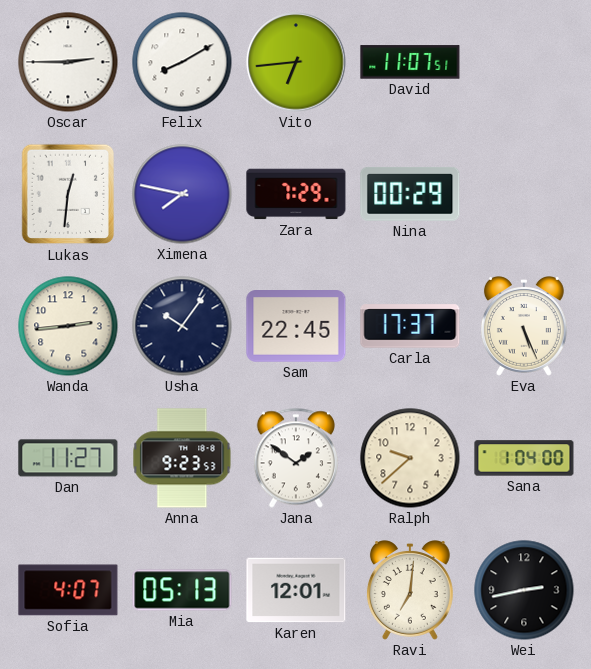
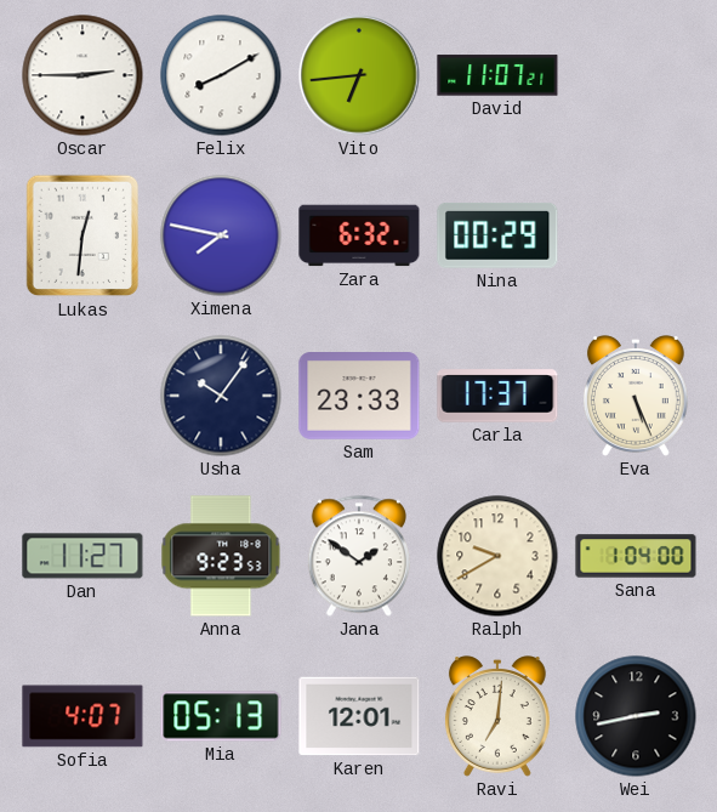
David: 11:07:51 -> 11:07:21 (497, 75)
Zara: 7:29 -> 6:32 (359, 235)
Wanda: 2:44 -> none (68, 326)
Sam: 22:45 -> 23:33 (359, 397)
Ralph: 9:38 -> 9:40 (497, 556)
